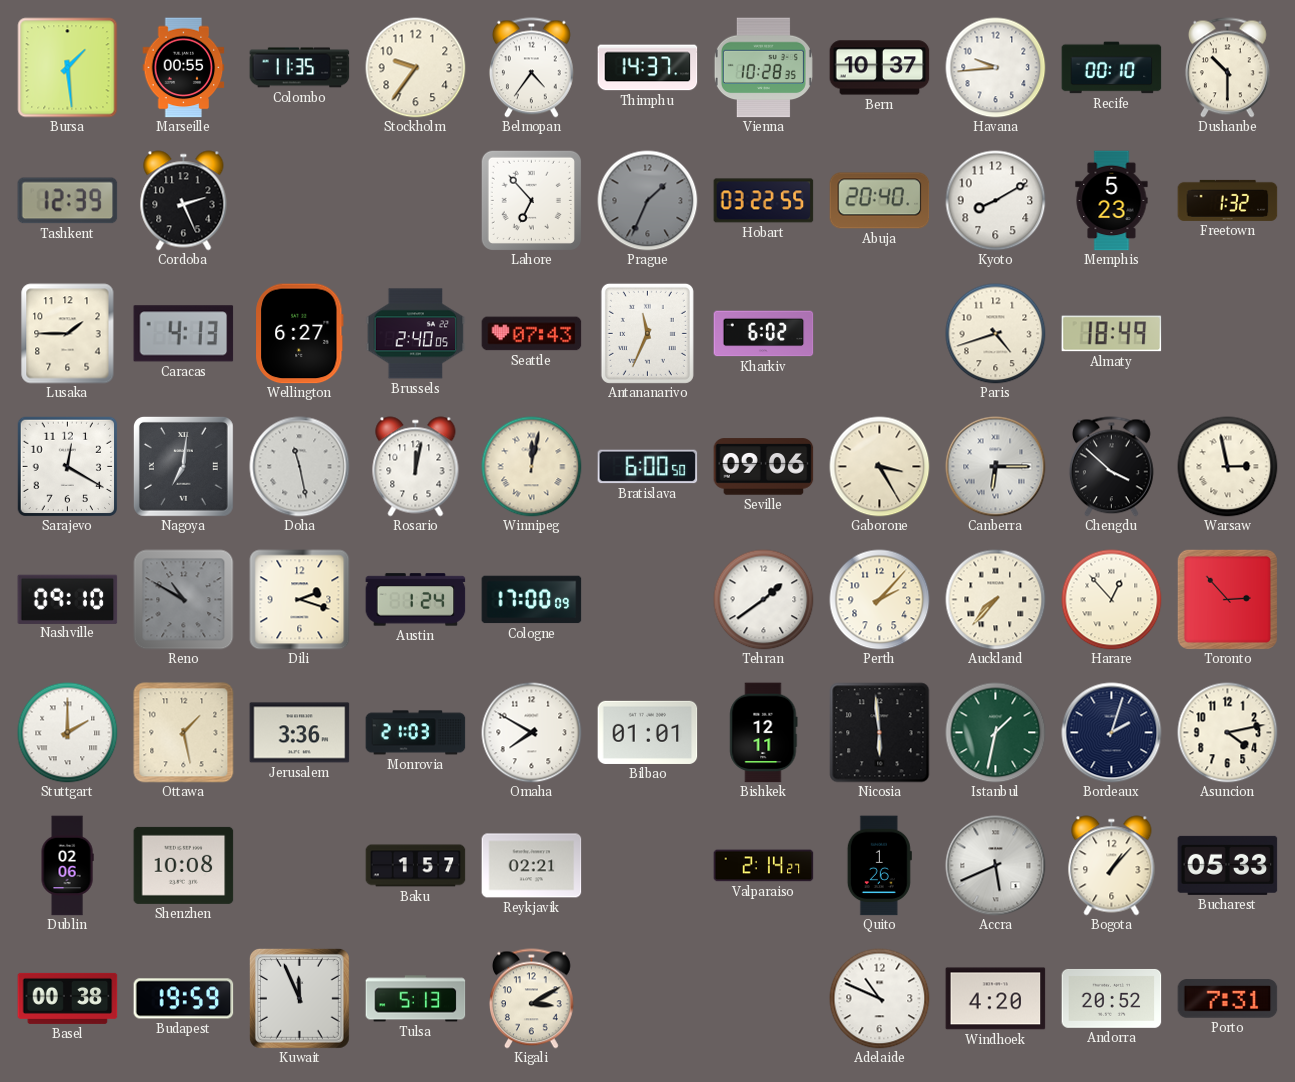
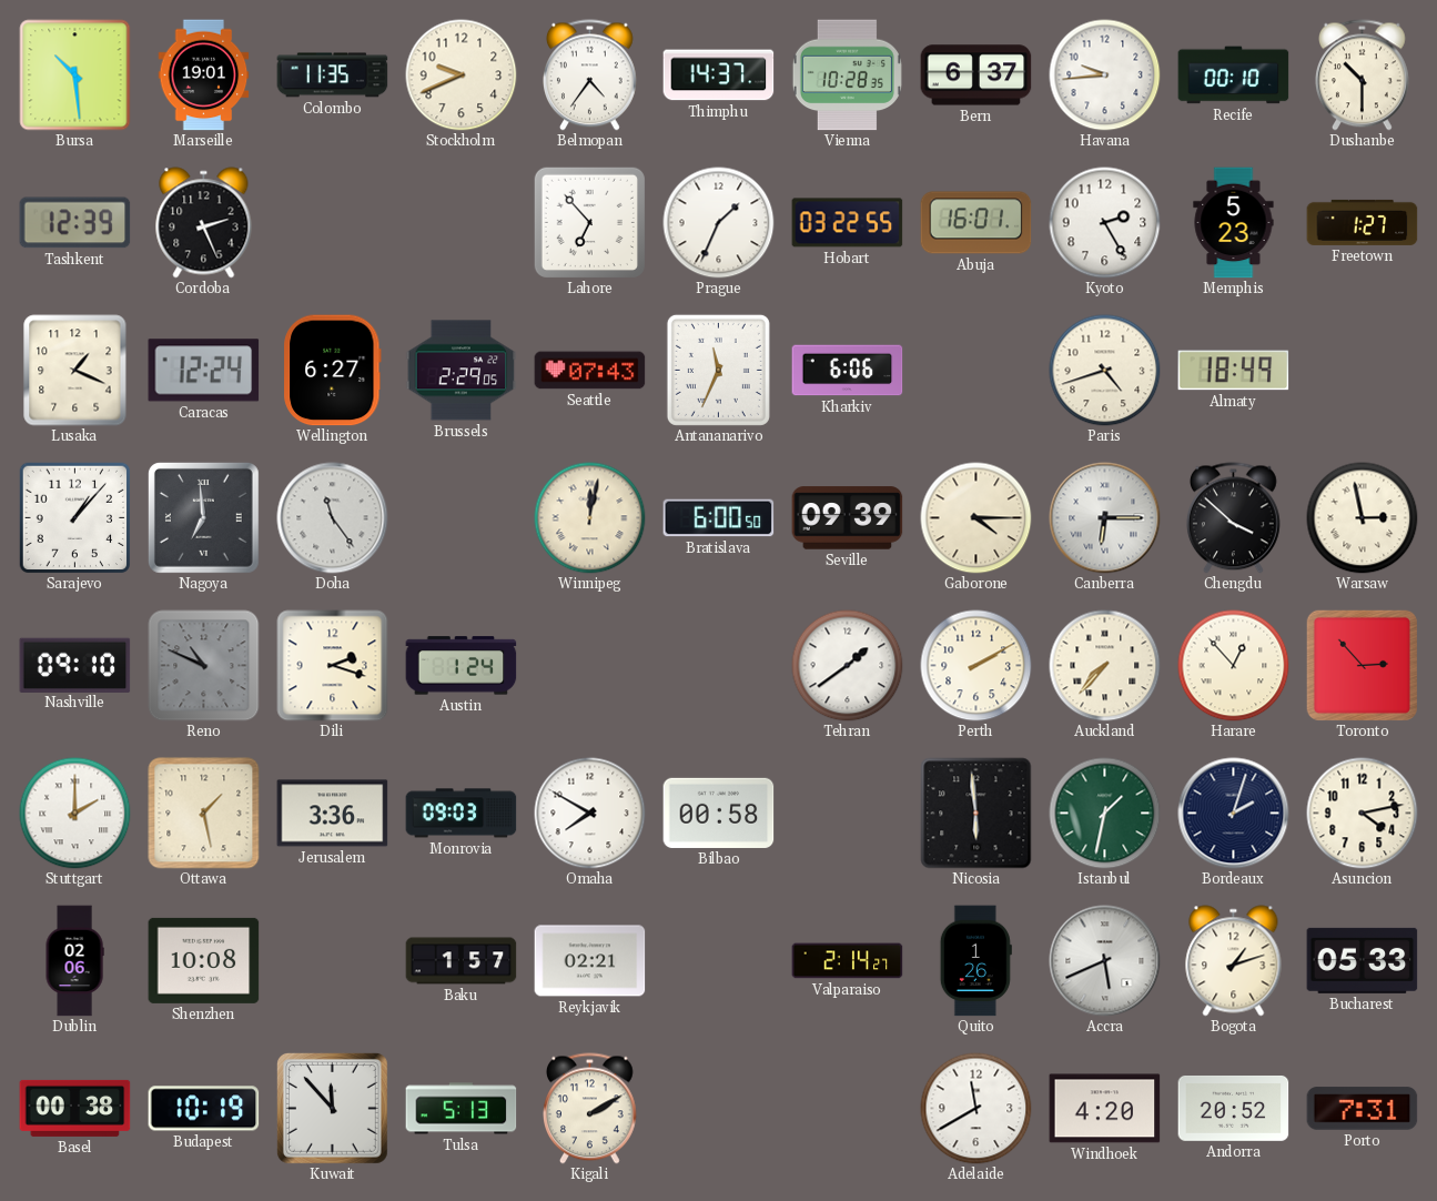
Bursa: 1:29 -> 10:29 (75, 75)
Marseille: 00:55 -> 19:01 (204, 75)
Stockholm: 9:36 -> 9:41 (462, 75)
Bern: 10:37 -> 6:37 (976, 75)
Prague dial: grey -> white (719, 223)
Abuja: 20:40 -> 16:01 (976, 223)
Kyoto: 8:10 -> 2:25 (1105, 223)
Freetown: 1:32 -> 1:27 (1363, 222)
Lusaka: 1:45 -> 1:19 (75, 371)
Caracas: 4:13 -> 12:24 (204, 371)
Brussels: 2:40 -> 2:29 (462, 371)
Kharkiv: 6:02 -> 6:06 (848, 371)
Sarajevo: 12:20 -> 1:07 (74, 517)
Nagoya: 7:01 -> 6:59 (203, 517)
Doha: 11:28 -> 11:24 (333, 518)
Rosario: 12:02 -> none (416, 467)
Seville: 09:06 -> 09:39 (848, 518)
Gaborone: 3:25 -> 4:15 (976, 518)
Reno: 10:50 -> 10:49 (204, 666)
Cologne: 17:00 -> none (532, 600)
Perth: 2:07 -> 2:10 (976, 666)
Monrovia: 21:03 -> 09:03 (462, 814)
Bilbao: 01:01 -> 00:58 (719, 813)
Bishkek: 12:11 -> none (764, 733)
Bogota: 1:07 -> 1:12 (1234, 961)
Budapest: 19:59 -> 10:19 (204, 1109)
Kuwait: 11:56 -> 11:53 (332, 1108)
Kigali: 3:10 -> 2:10 (589, 1109)
Adelaide: 10:49 -> 11:40 (976, 1109)
